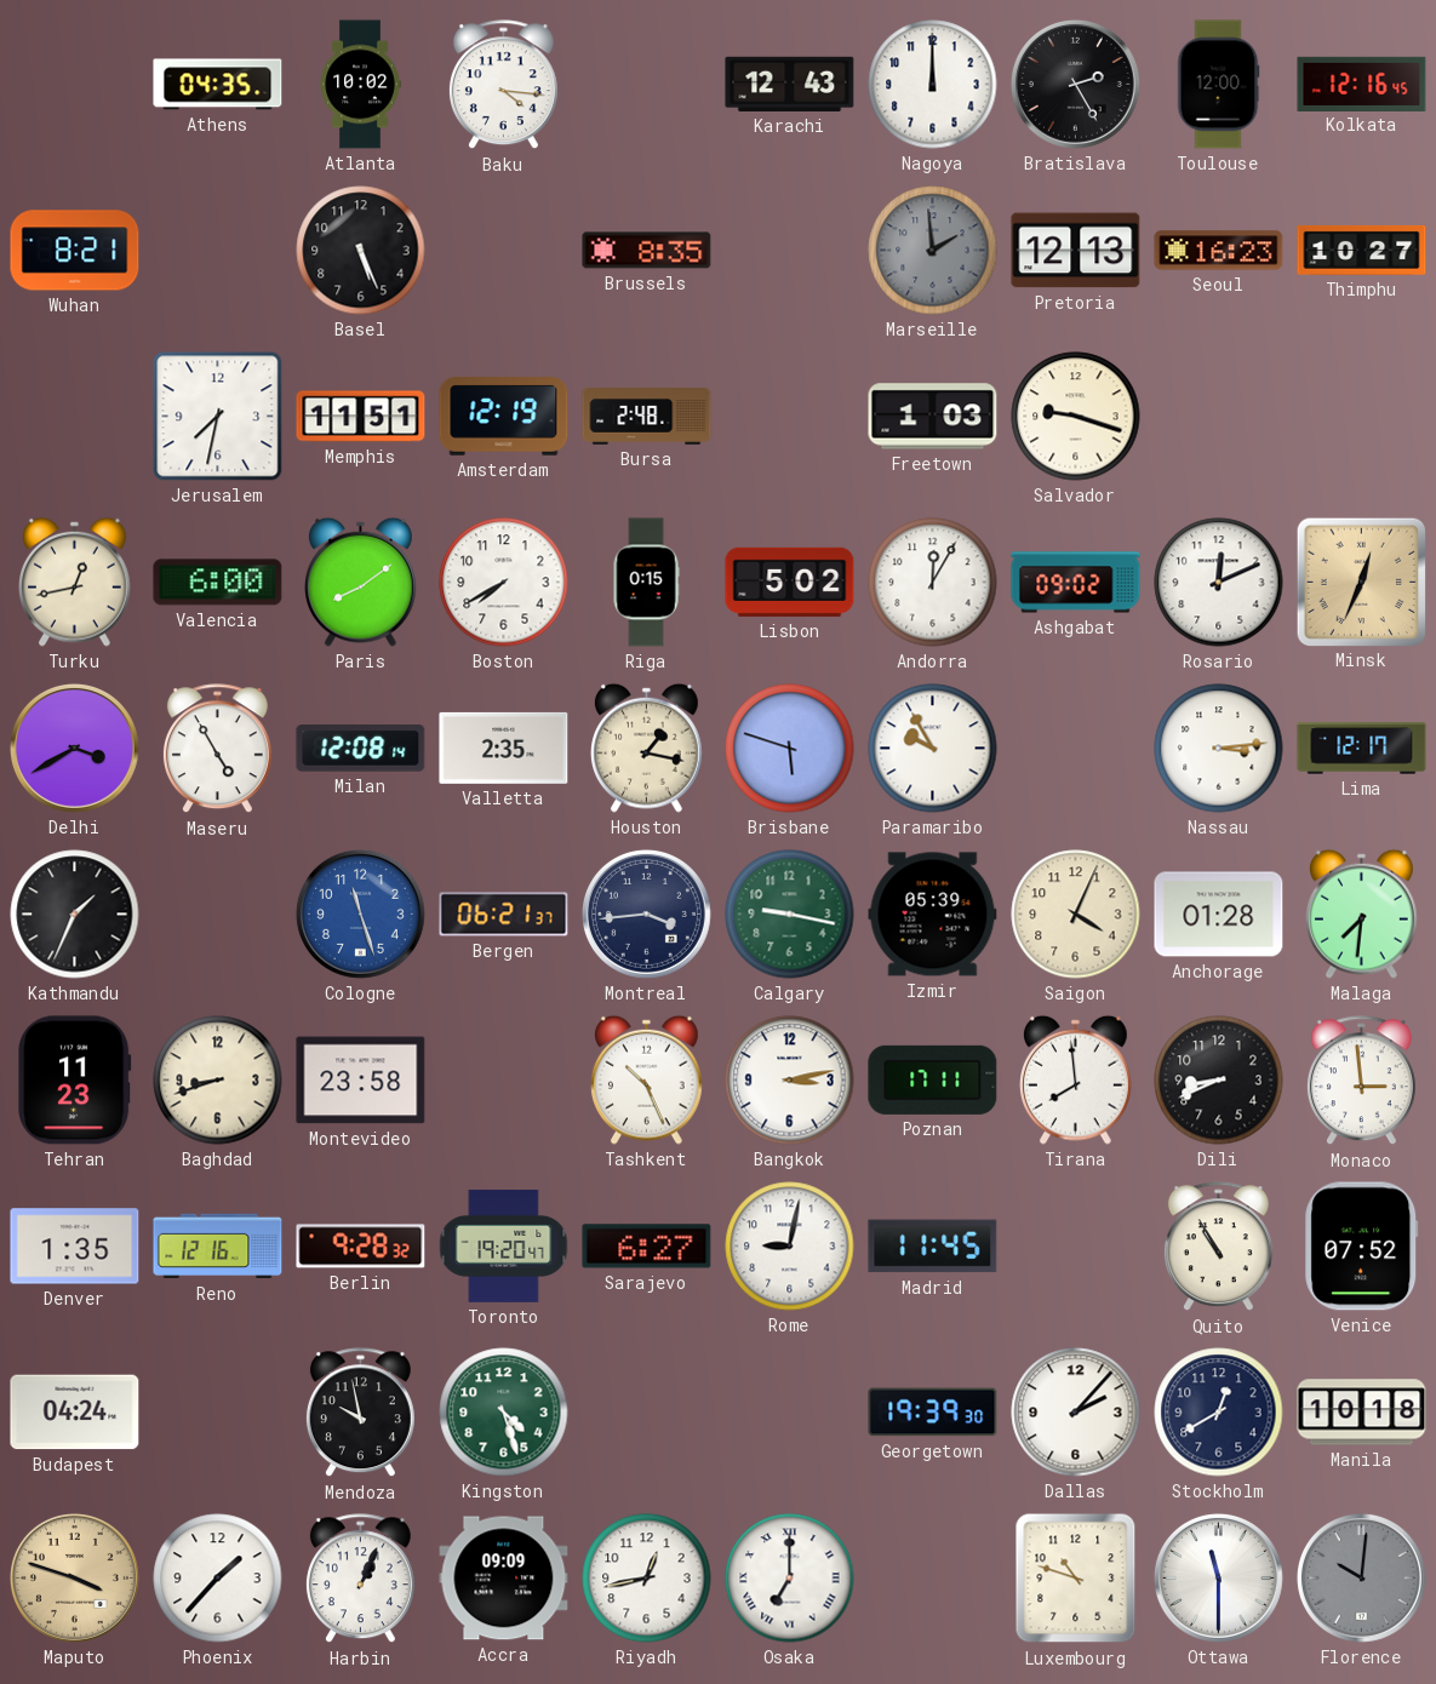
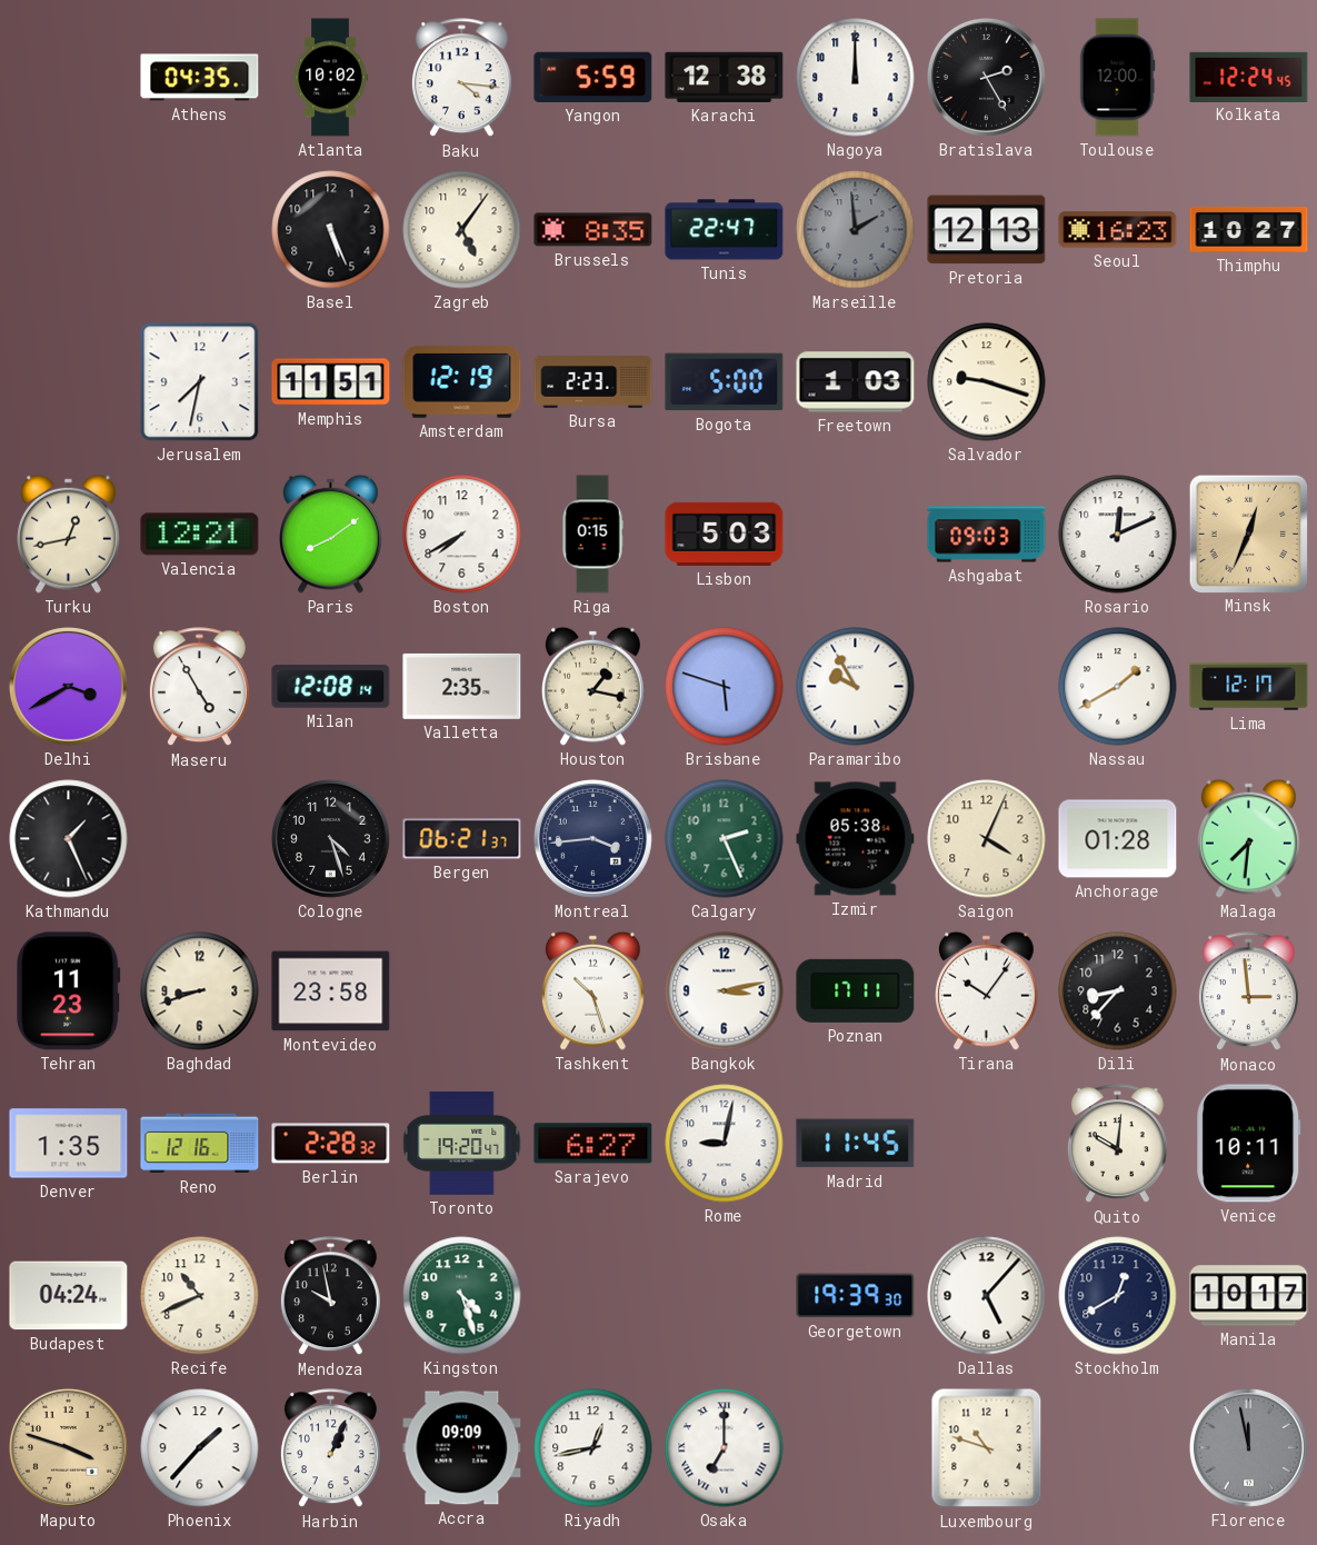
Yangon: none -> 5:59 (593, 77)
Karachi: 12:43 -> 12:38 (725, 77)
Kolkata: 12:16 -> 12:24 (1249, 77)
Wuhan: 8:21 -> none (75, 251)
Zagreb: none -> 5:06 (462, 230)
Tunis: none -> 22:47 (725, 230)
Bursa: 2:48 -> 2:23 (593, 382)
Bogota: none -> 5:00 (725, 382)
Valencia: 6:00 -> 12:21 (200, 535)
Lisbon: 5:02 -> 5:03 (725, 534)
Andorra: 12:05 -> none (933, 583)
Ashgabat: 09:02 -> 09:03 (987, 535)
Nassau: 3:14 -> 1:40 (1118, 687)
Kathmandu: 1:34 -> 1:26 (69, 839)
Cologne: 11:27 -> 4:27 (330, 838)
Cologne dial: blue -> black (330, 838)
Calgary: 9:17 -> 2:26 (725, 839)
Izmir: 05:39 -> 05:38 (856, 839)
Tashkent: 10:26 -> 10:27 (593, 990)
Tirana: 7:59 -> 10:06 (987, 990)
Dili: 8:41 -> 8:37 (1118, 991)
Berlin: 9:28 -> 2:28 (331, 1144)
Quito: 10:55 -> 10:01 (1117, 1144)
Venice: 07:52 -> 10:11 (1249, 1144)
Recife: none -> 10:41 (200, 1296)
Dallas: 2:07 -> 5:07 (987, 1296)
Manila: 10:18 -> 10:17 (1249, 1296)
Ottawa: 11:30 -> none (1218, 1577)
Florence: 10:01 -> 11:58 (1248, 1447)
